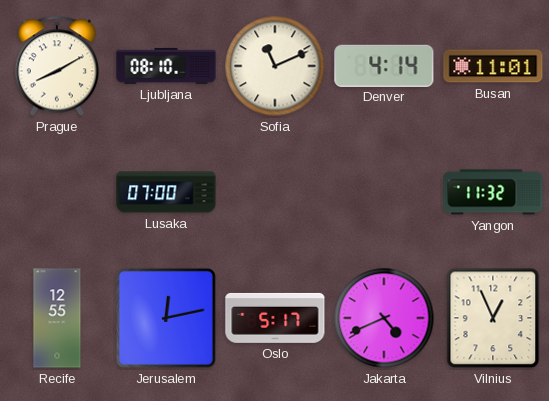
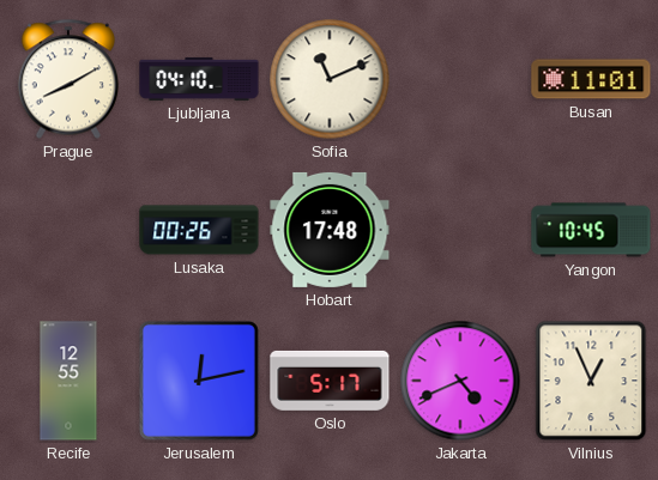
Ljubljana: 08:10 -> 04:10 (199, 79)
Denver: 4:14 -> none (384, 65)
Lusaka: 07:00 -> 00:26 (199, 230)
Hobart: none -> 17:48 (330, 230)
Yangon: 11:32 -> 10:45 (591, 230)
